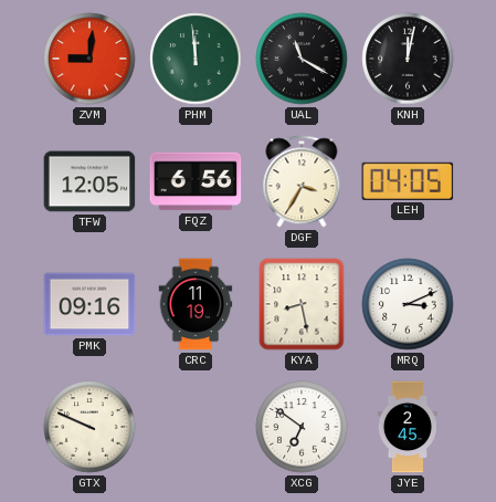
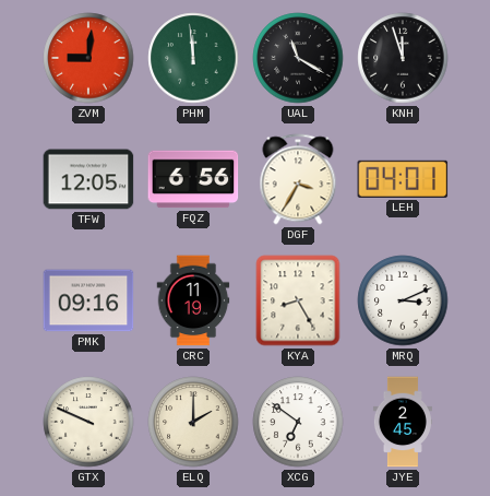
KNH: 12:02 -> 11:57 (403, 58)
LEH: 04:05 -> 04:01 (403, 179)
KYA: 8:28 -> 8:25 (298, 300)
ELQ: none -> 2:00 (193, 422)
